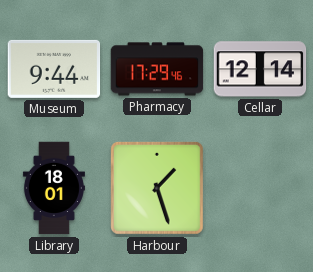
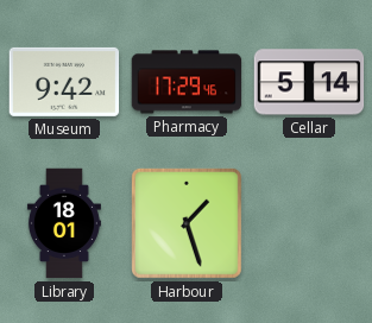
Museum: 9:44 -> 9:42 (64, 82)
Cellar: 12:14 -> 5:14 (309, 82)
